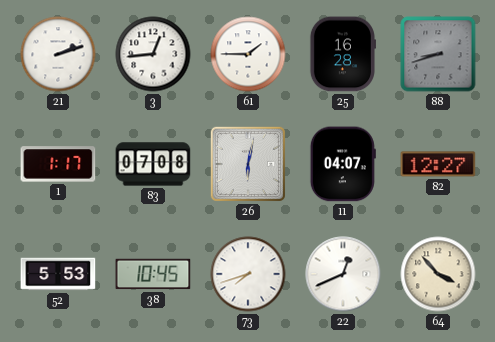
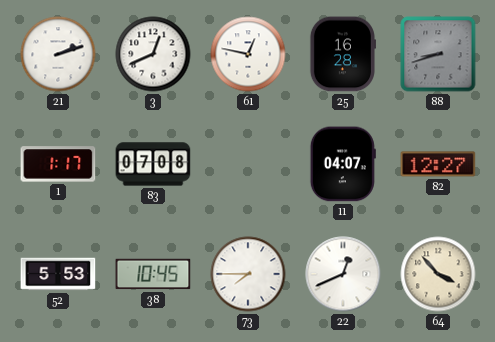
3: 12:44 -> 12:41 (153, 54)
61: 1:45 -> 12:47 (248, 54)
26: 6:02 -> none (248, 164)
73: 7:42 -> 7:45 (248, 274)
